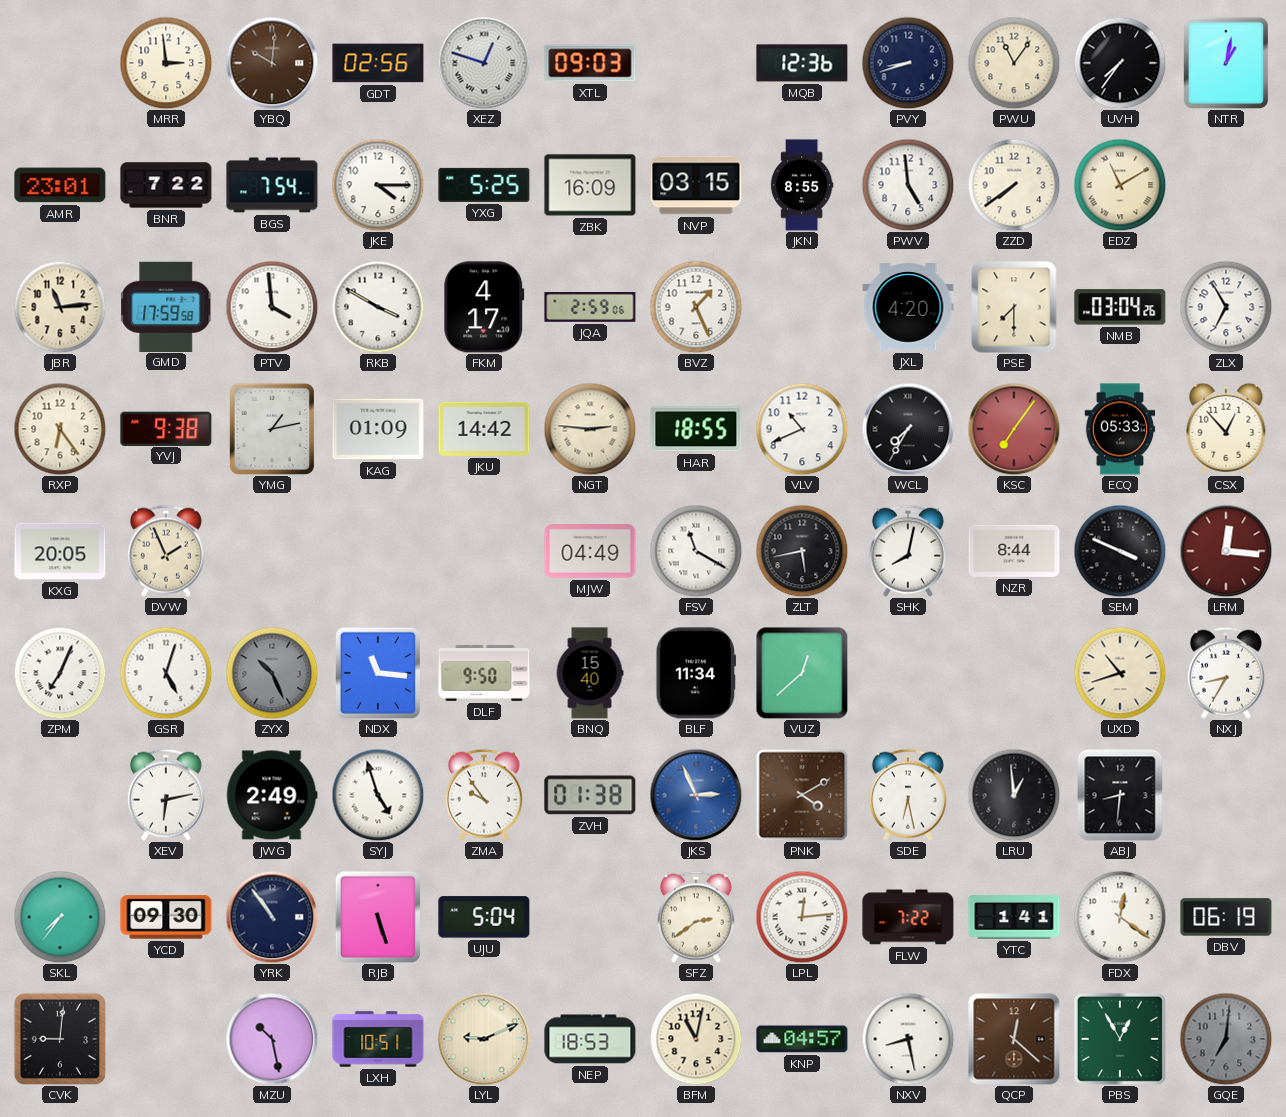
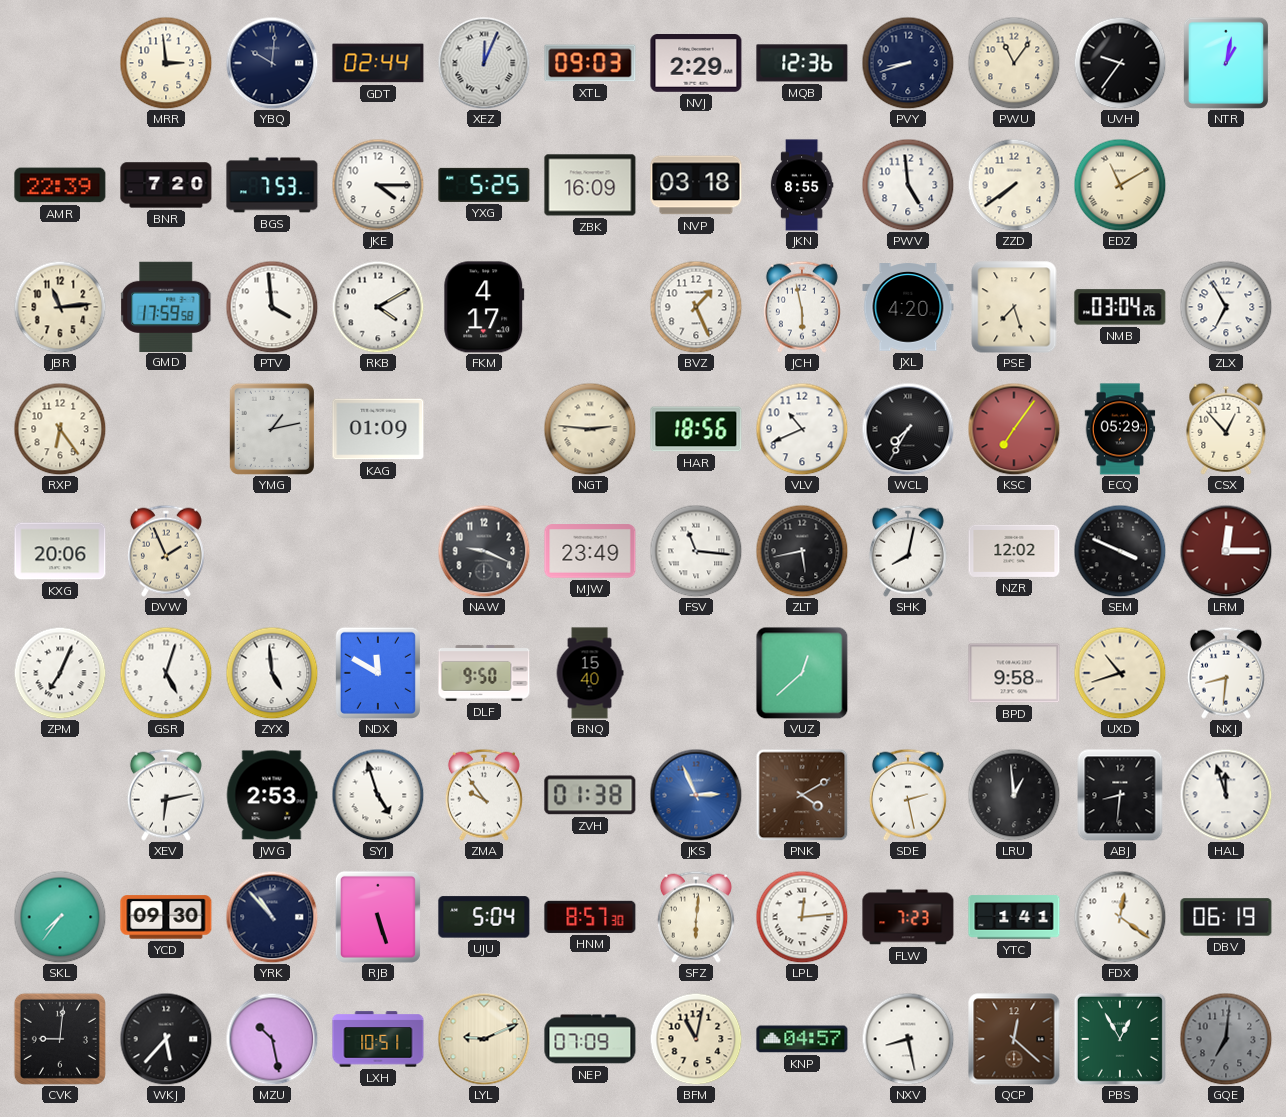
YBQ dial: brown -> navy (272, 63)
GDT: 02:56 -> 02:44 (378, 63)
XEZ: 12:48 -> 12:04 (484, 63)
NVJ: none -> 2:29 (696, 64)
UVH: 7:36 -> 9:36 (1120, 63)
AMR: 23:01 -> 22:39 (60, 185)
BNR: 7:22 -> 7:20 (166, 185)
BGS: 7:54 -> 7:53 (272, 185)
NVP: 03:15 -> 03:18 (696, 185)
RKB: 3:50 -> 4:10 (378, 307)
JQA: 2:59 -> none (590, 308)
JCH: none -> 5:58 (802, 307)
PSE: 7:30 -> 7:27 (1014, 307)
YVJ: 9:38 -> none (166, 428)
JKU: 14:42 -> none (484, 429)
HAR: 18:55 -> 18:56 (696, 429)
ECQ: 05:33 -> 05:29 (1120, 429)
KXG: 20:05 -> 20:06 (60, 551)
NAW: none -> 9:19 (484, 551)
MJW: 04:49 -> 23:49 (590, 551)
FSV: 11:20 -> 11:16 (696, 551)
NZR: 8:44 -> 12:02 (1014, 551)
LRM: 12:16 -> 12:15 (1226, 551)
ZYX: 10:26 -> 4:59 (272, 673)
ZYX dial: grey -> white (272, 673)
NDX: 11:16 -> 11:50 (378, 673)
BLF: 11:34 -> none (696, 673)
BPD: none -> 9:58 (1014, 673)
NXJ: 8:35 -> 8:31 (1226, 673)
JWG: 2:49 -> 2:53 (272, 795)
SDE: 6:28 -> 2:28 (908, 795)
HAL: none -> 11:57 (1226, 795)
YRK: 10:54 -> 10:53 (272, 917)
HNM: none -> 8:57 (590, 917)
SFZ: 2:39 -> 6:01 (696, 917)
FLW: 7:22 -> 7:23 (908, 917)
WKJ: none -> 5:37 (166, 1039)
NEP: 18:53 -> 07:09 (590, 1039)
